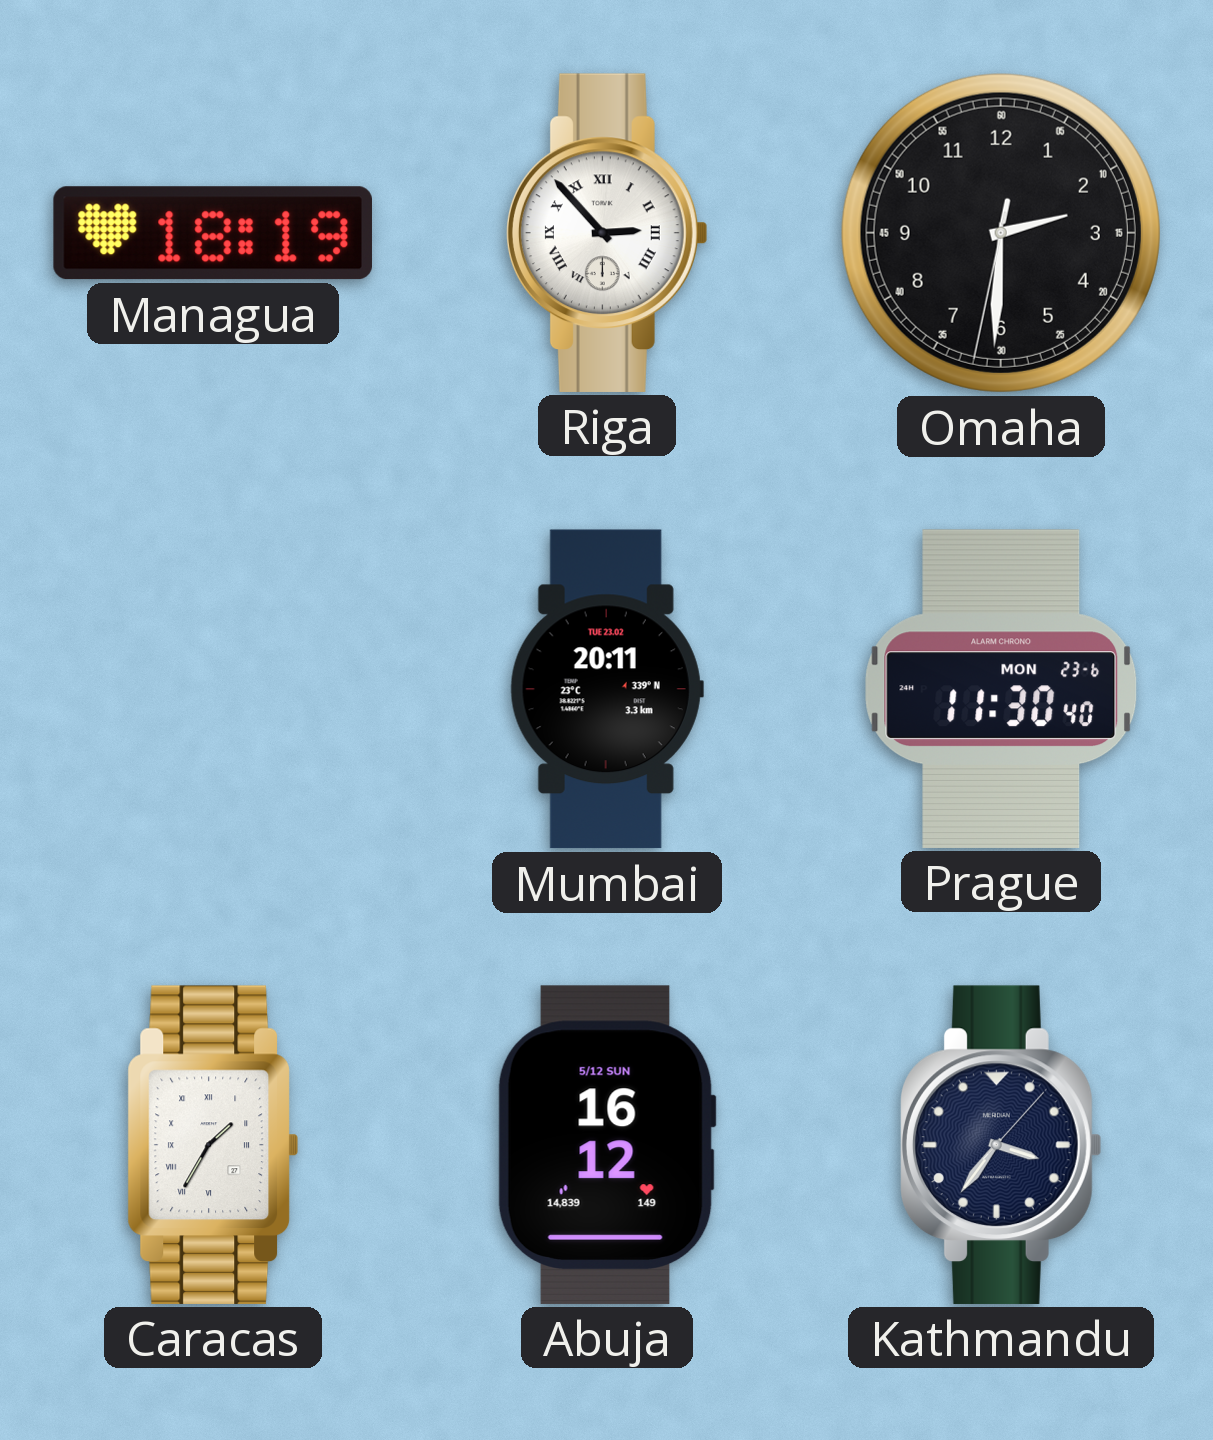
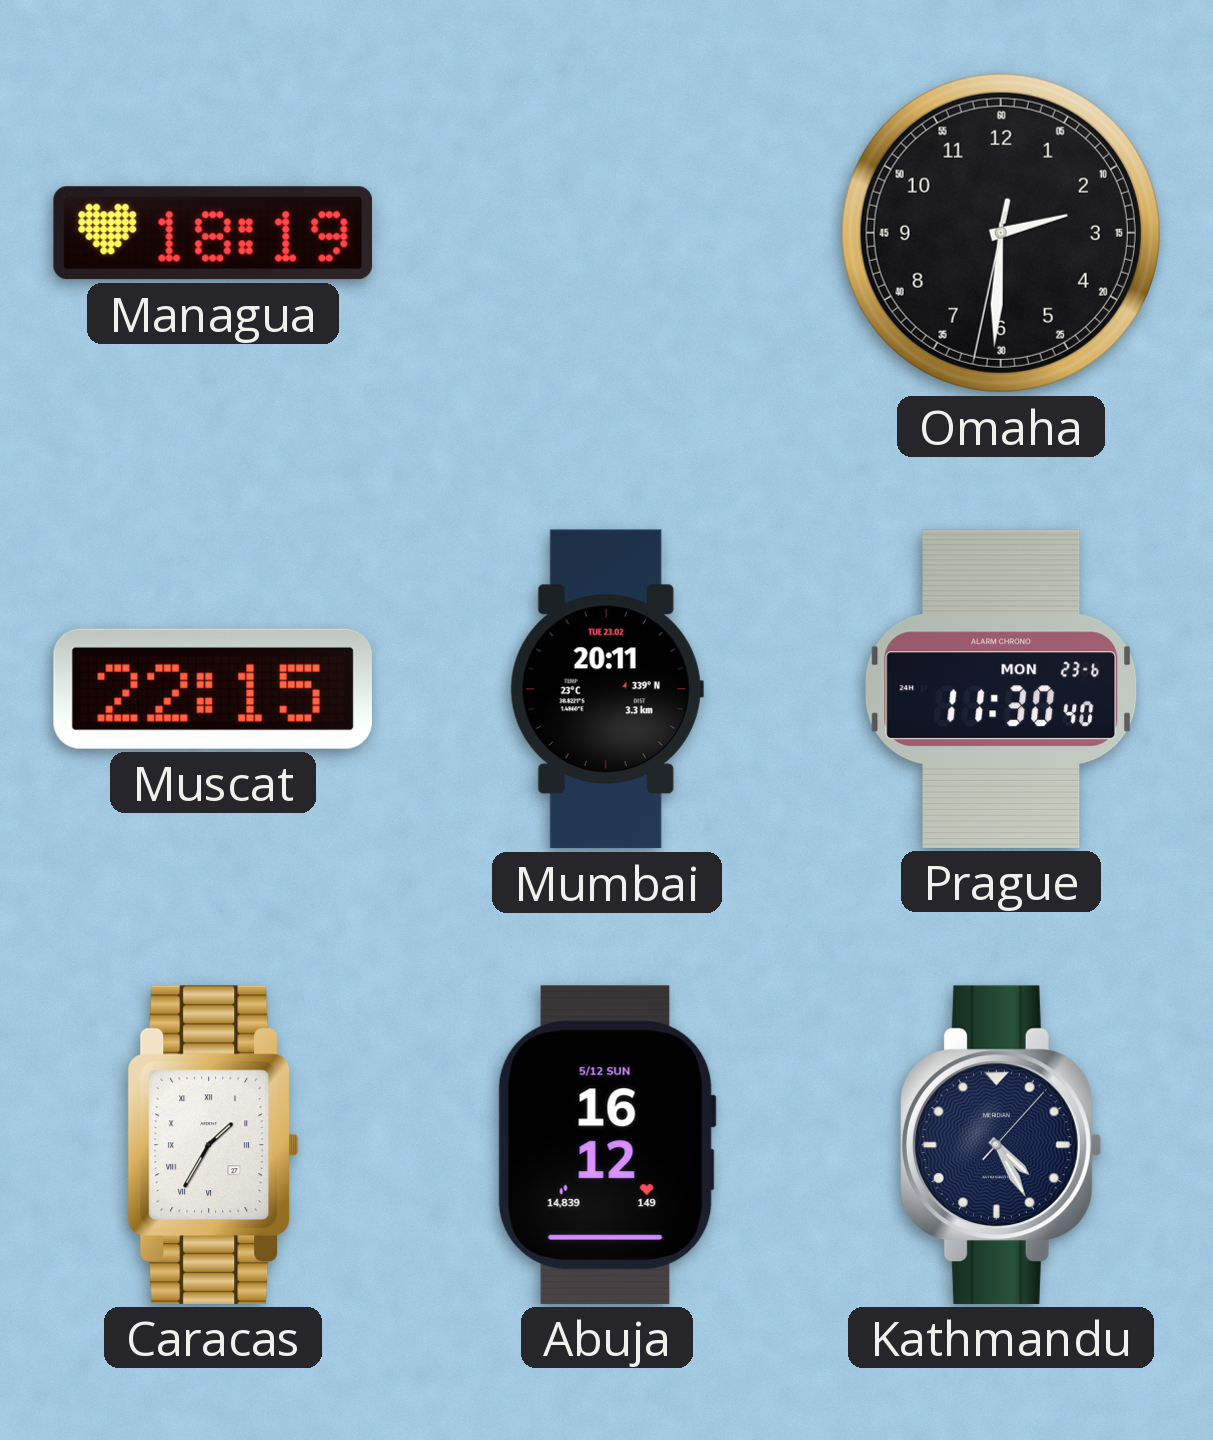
Riga: 2:53 -> none (607, 233)
Muscat: none -> 22:15 (213, 689)
Kathmandu: 3:36 -> 4:25 (1001, 1145)
